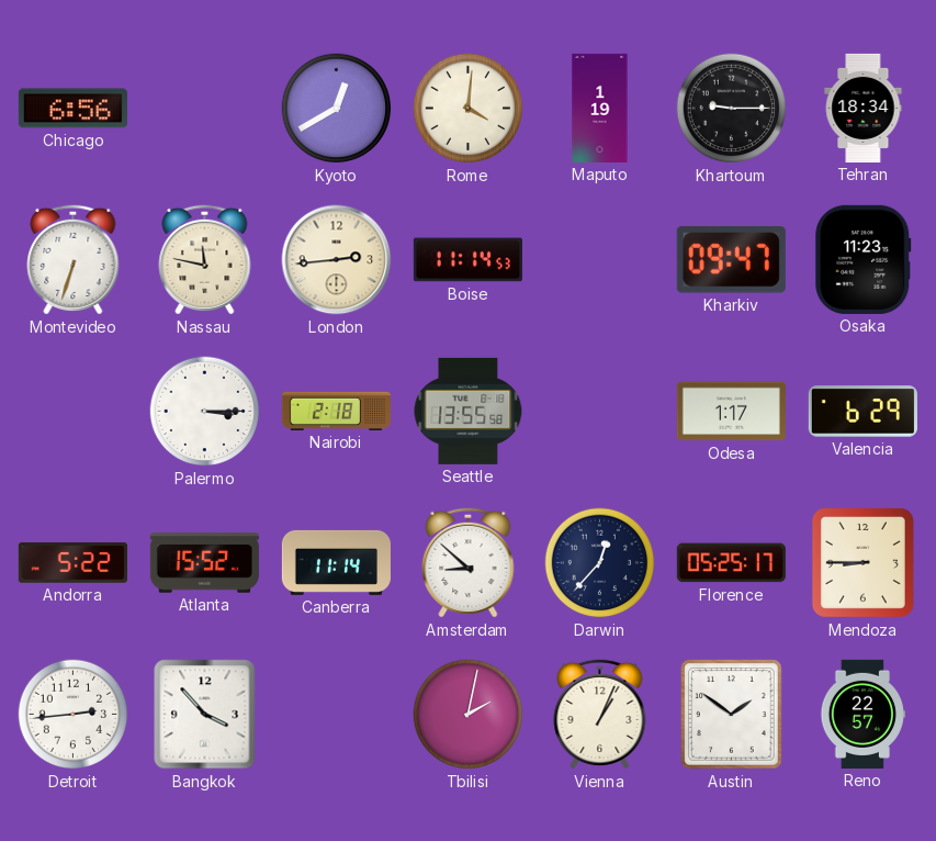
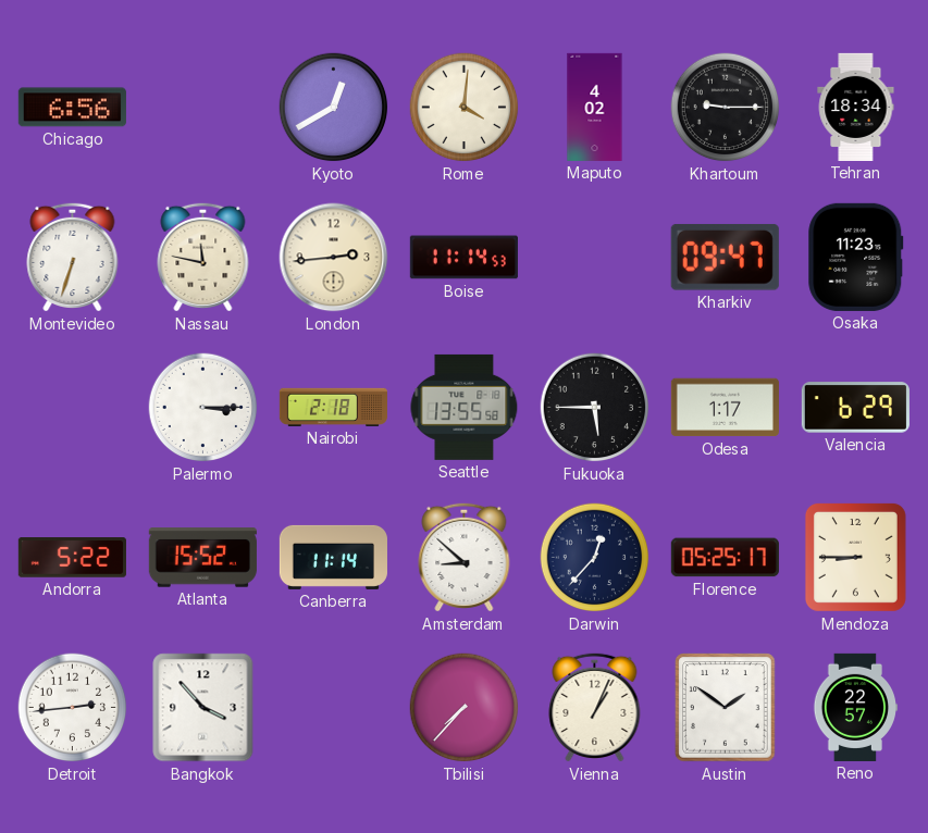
Maputo: 1:19 -> 4:02 (595, 107)
Fukuoka: none -> 5:45 (595, 408)
Tbilisi: 2:02 -> 7:37 (465, 708)
